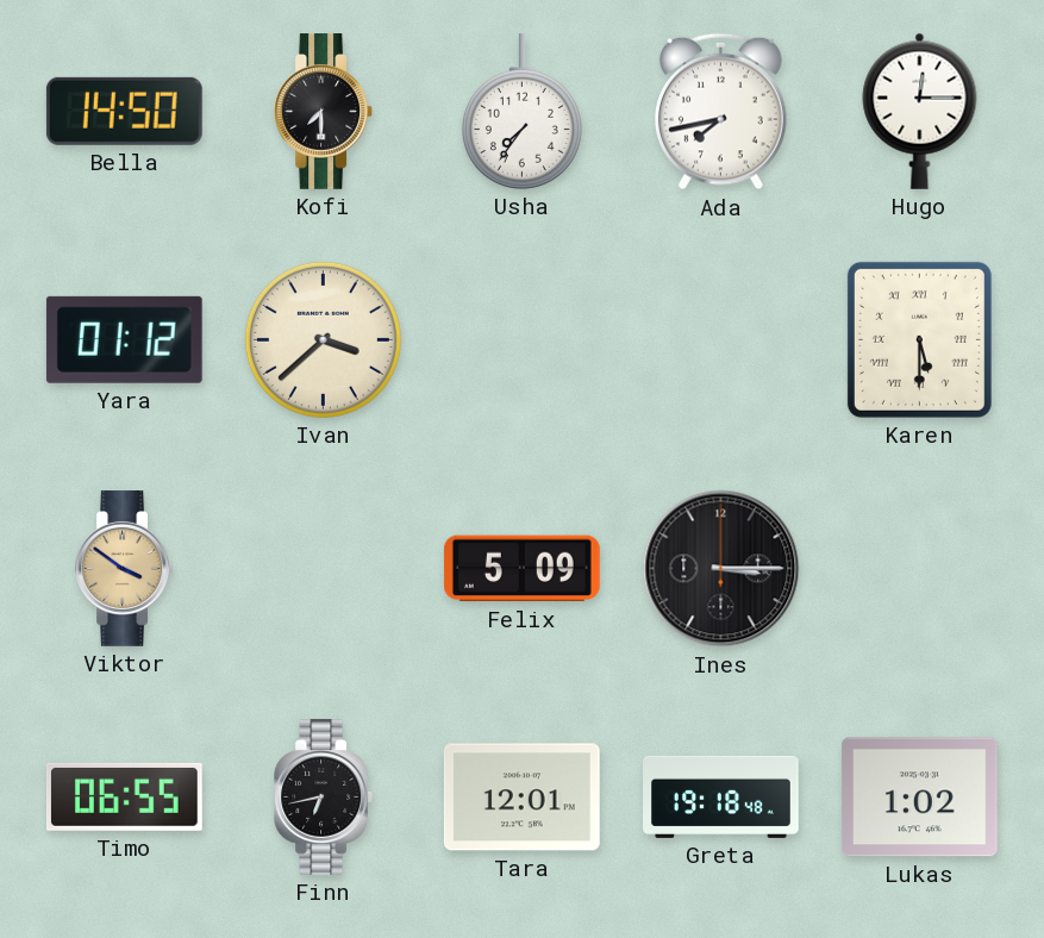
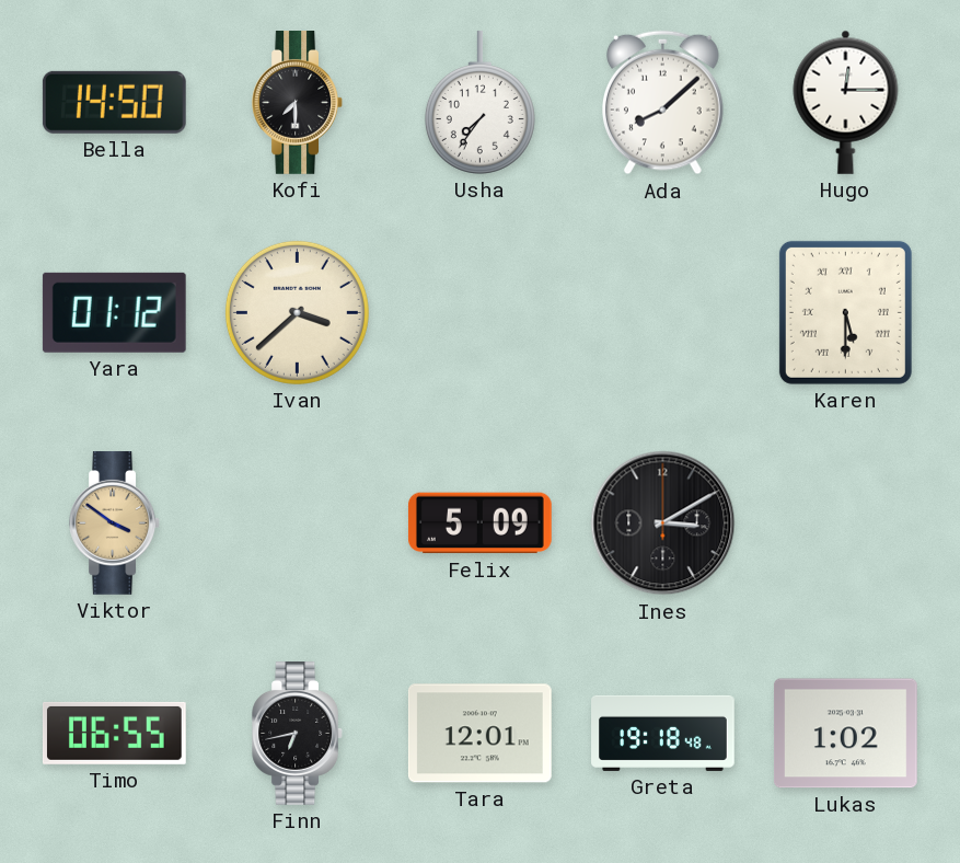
Ada: 7:43 -> 8:08 (663, 103)
Ines: 3:15 -> 3:10 (663, 523)
